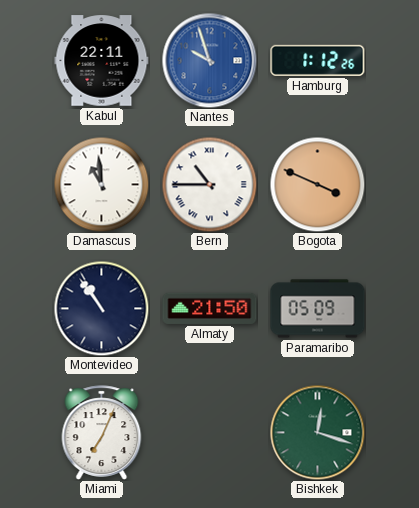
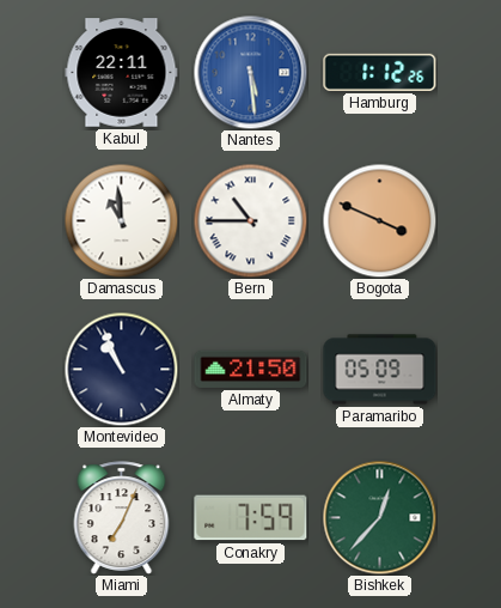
Nantes: 9:57 -> 5:29 (250, 72)
Montevideo: 10:54 -> 10:56 (121, 369)
Conakry: none -> 7:59 (251, 518)
Bishkek: 12:18 -> 12:37 (379, 517)
